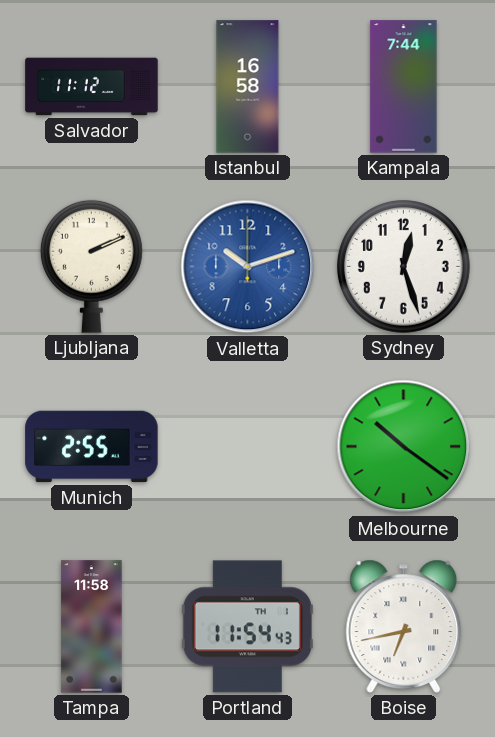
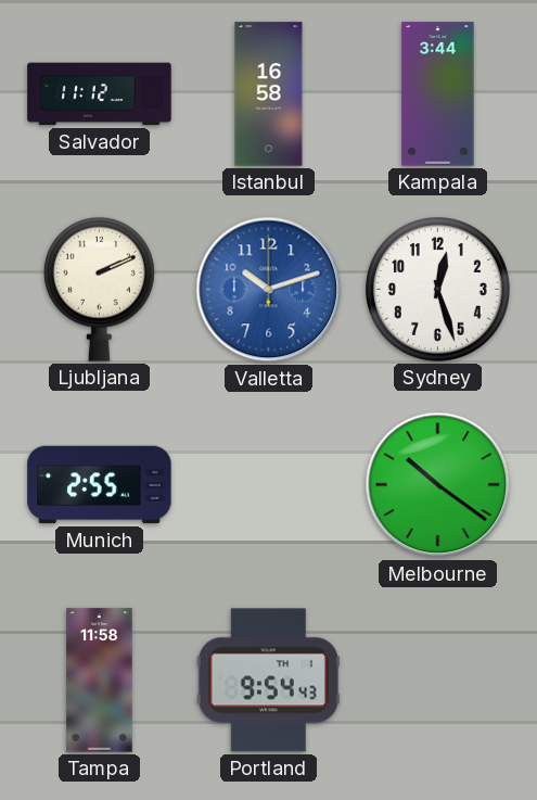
Kampala: 7:44 -> 3:44 (438, 94)
Portland: 11:54 -> 9:54 (268, 681)
Boise: 6:43 -> none (404, 626)
